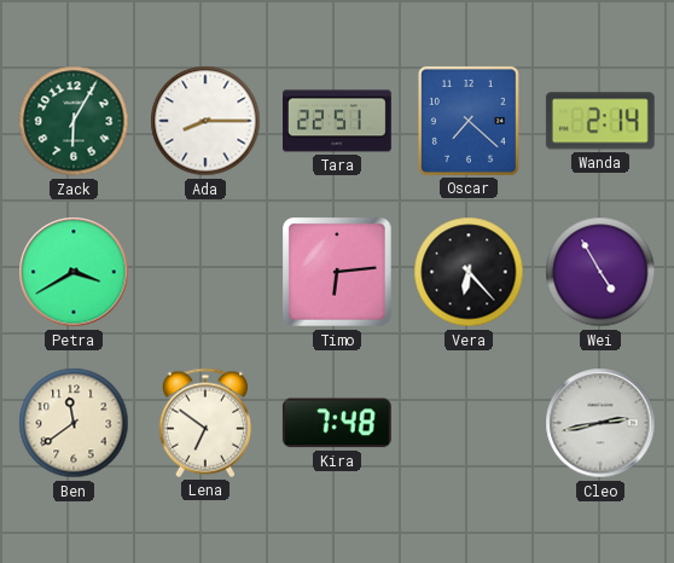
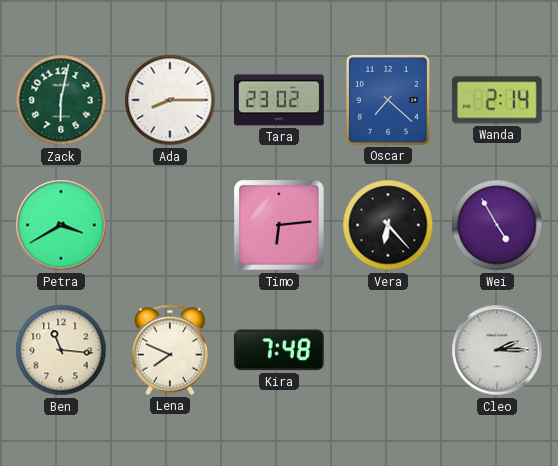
Zack: 6:05 -> 6:02 (61, 100)
Tara: 22:51 -> 23:02 (280, 100)
Ben: 11:39 -> 11:16 (61, 350)
Lena: 6:51 -> 7:49 (170, 350)
Cleo: 2:43 -> 2:15 (497, 350)
